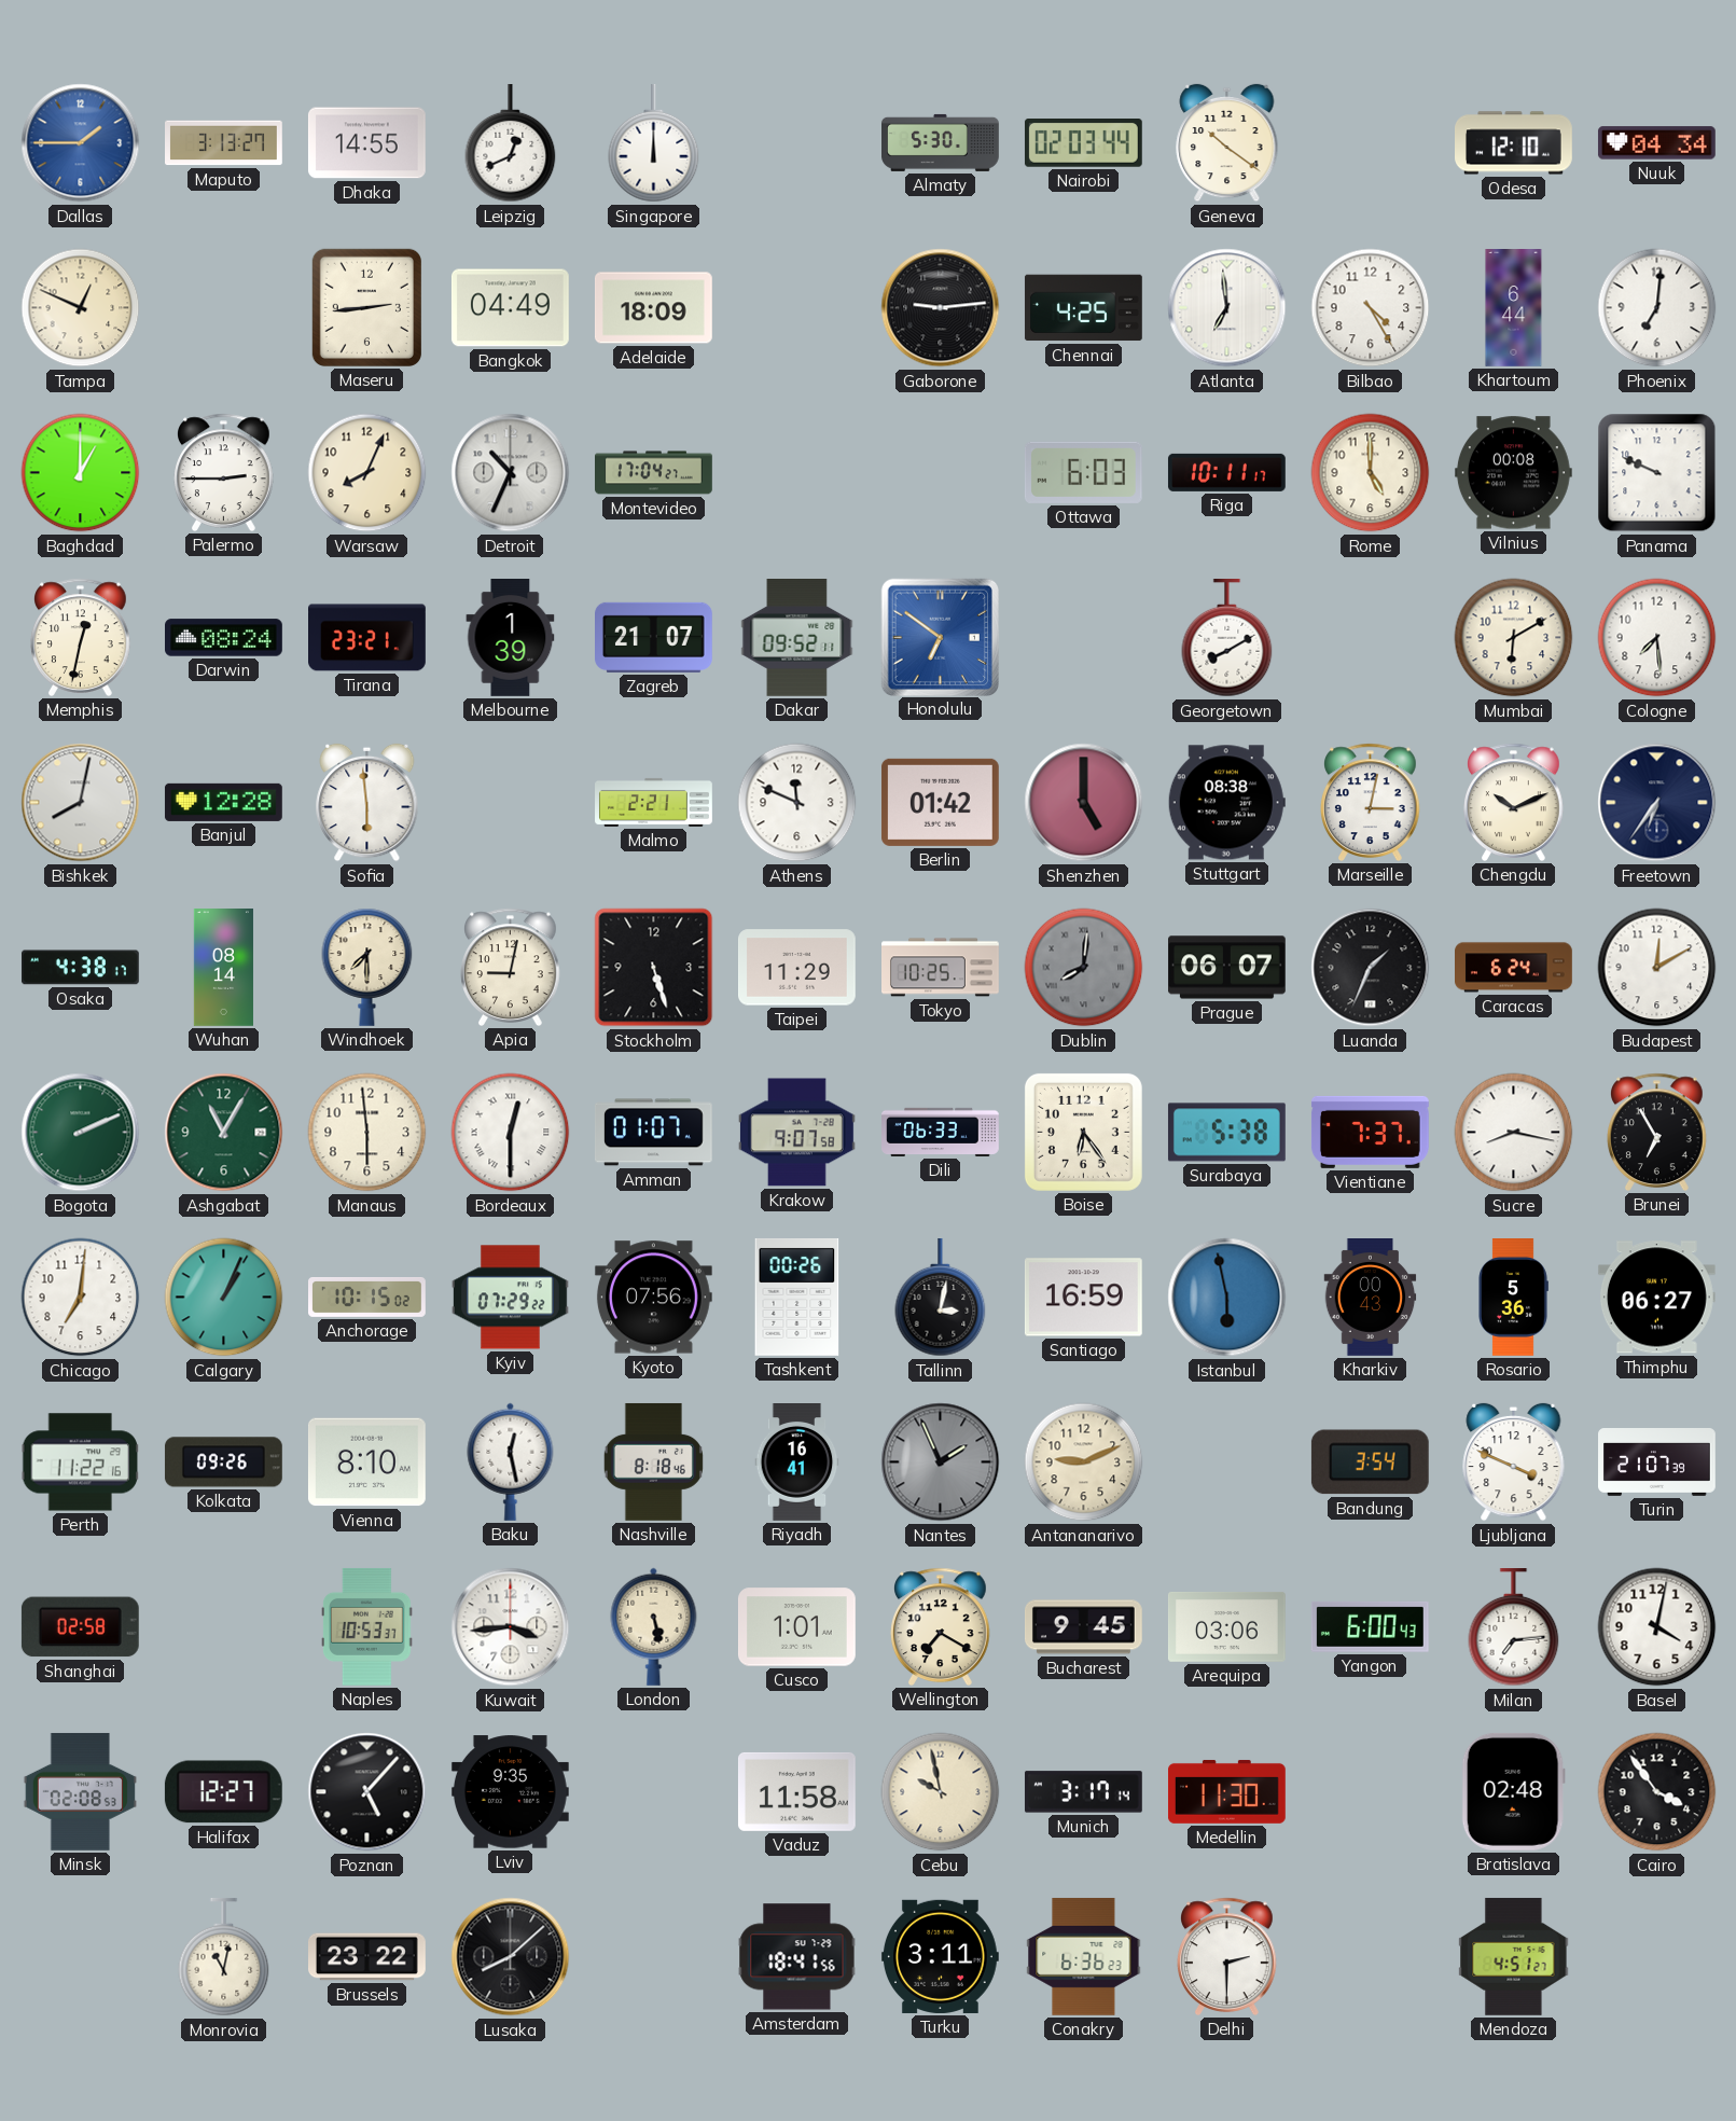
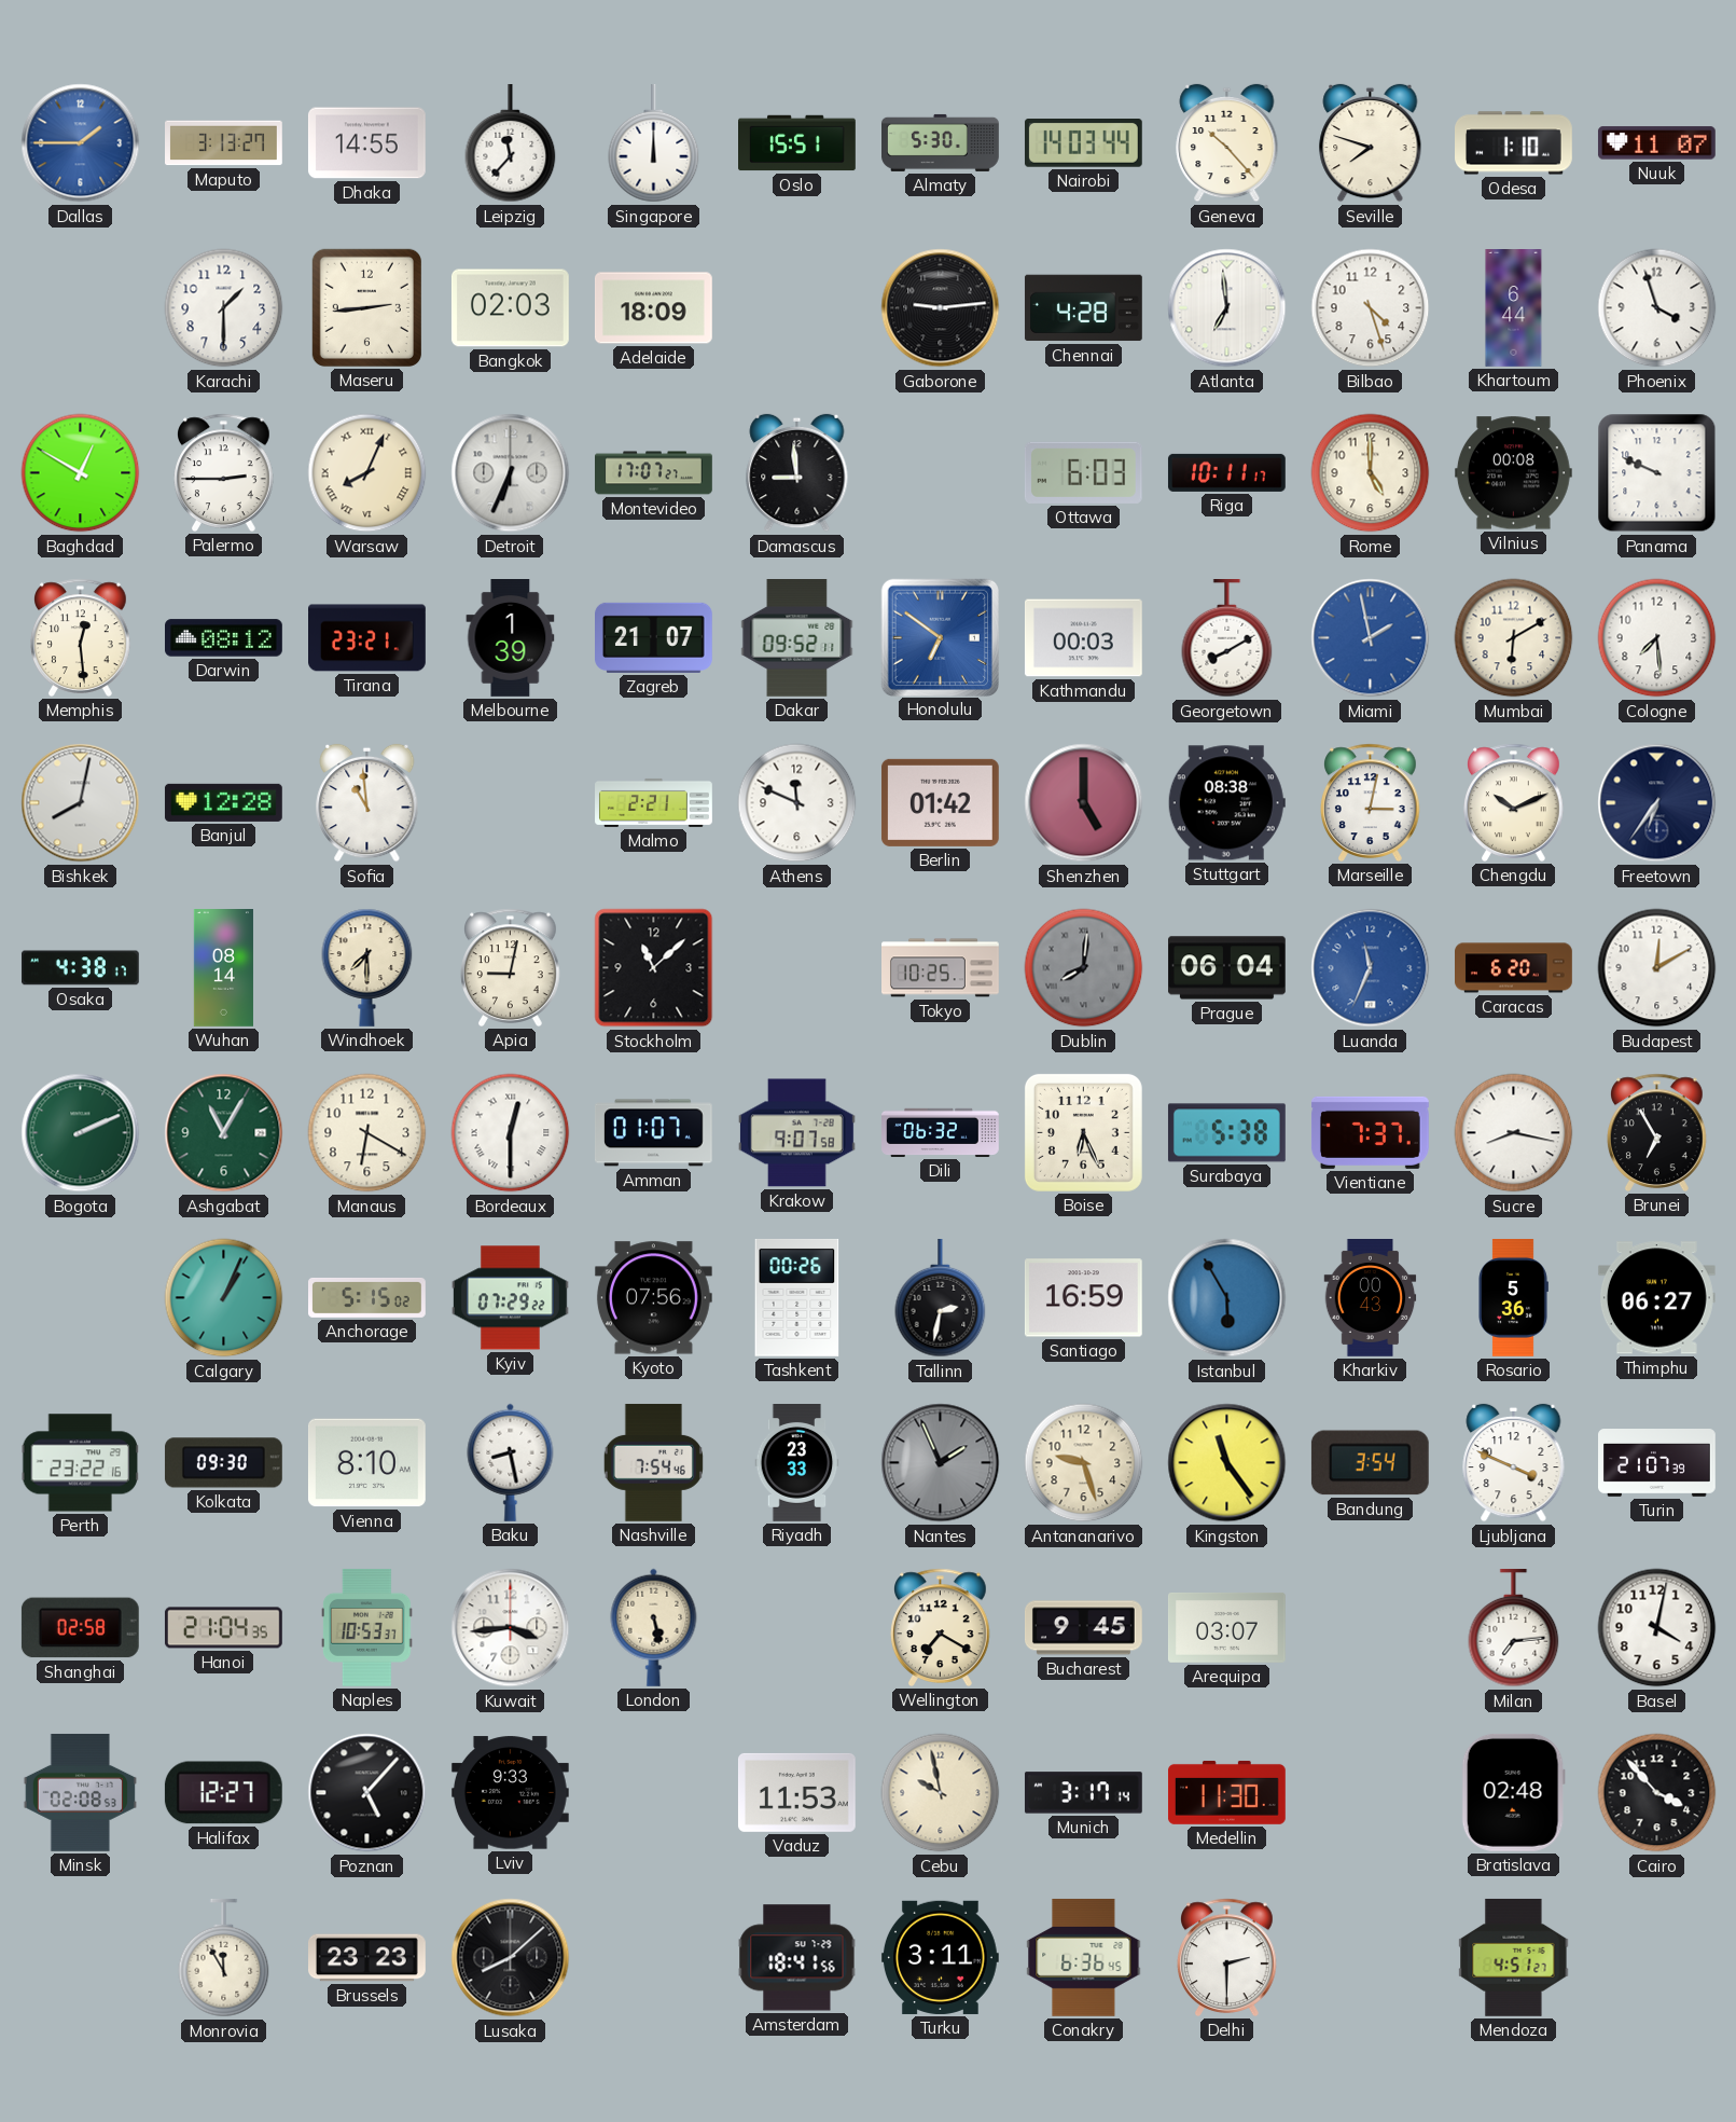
Leipzig: 12:41 -> 11:37 (511, 144)
Oslo: none -> 15:51 (797, 143)
Nairobi: 02:03 -> 14:03 (1083, 143)
Geneva: 10:21 -> 10:23 (1227, 143)
Seville: none -> 7:48 (1371, 143)
Odesa: 12:10 -> 1:10 (1514, 143)
Nuuk: 04:34 -> 11:07 (1656, 143)
Tampa: 12:49 -> none (81, 308)
Karachi: none -> 1:30 (224, 308)
Bangkok: 04:49 -> 02:03 (510, 308)
Chennai: 4:25 -> 4:28 (1083, 308)
Bilbao: 4:25 -> 4:27 (1371, 308)
Phoenix: 7:01 -> 3:57 (1657, 308)
Baghdad: 1:00 -> 12:50 (81, 473)
Warsaw numerals: Arabic -> Roman (367, 473)
Detroit: 10:34 -> 6:34 (511, 473)
Montevideo: 17:04 -> 17:07 (654, 473)
Damascus: none -> 8:59 (797, 473)
Memphis: 12:32 -> 12:29 (81, 637)
Darwin: 08:24 -> 08:12 (224, 638)
Kathmandu: none -> 00:03 (1083, 638)
Miami: none -> 1:58 (1371, 638)
Sofia: 5:59 -> 10:59 (367, 803)
Stockholm: 5:27 -> 11:08 (654, 968)
Taipei: 11:29 -> none (797, 968)
Prague: 06:07 -> 06:04 (1227, 968)
Luanda: 1:34 -> 11:34 (1371, 968)
Luanda dial: black -> blue (1371, 968)
Caracas: 6:24 -> 6:20 (1514, 968)
Manaus: 5:59 -> 6:20 (367, 1133)
Dili: 06:33 -> 06:32 (941, 1132)
Boise: 6:24 -> 6:26 (1083, 1132)
Chicago: 7:01 -> none (81, 1298)
Anchorage: 10:15 -> 5:15 (367, 1297)
Tallinn: 3:02 -> 2:32 (941, 1299)
Istanbul: 5:58 -> 5:55 (1227, 1298)
Perth: 11:22 -> 23:22 (80, 1463)
Kolkata: 09:26 -> 09:30 (223, 1463)
Baku: 12:28 -> 8:28 (511, 1462)
Nashville: 8:18 -> 7:54 (653, 1462)
Riyadh: 16:41 -> 23:33 (797, 1463)
Antananarivo: 9:11 -> 9:27 (1084, 1463)
Kingston: none -> 11:24 (1227, 1463)
Hanoi: none -> 21:04 (223, 1628)
Cusco: 1:01 -> none (797, 1627)
Arequipa: 03:06 -> 03:07 (1227, 1627)
Yangon: 6:00 -> none (1370, 1627)
Lviv: 9:35 -> 9:33 (510, 1793)
Vaduz: 11:58 -> 11:53 (796, 1792)
Cairo: 3:54 -> 3:53 (1657, 1793)
Monrovia: 11:02 -> 11:55 (224, 1959)
Brussels: 23:22 -> 23:23 (367, 1958)
Conakry: 6:36:23 -> 6:36:45 (1084, 1957)
